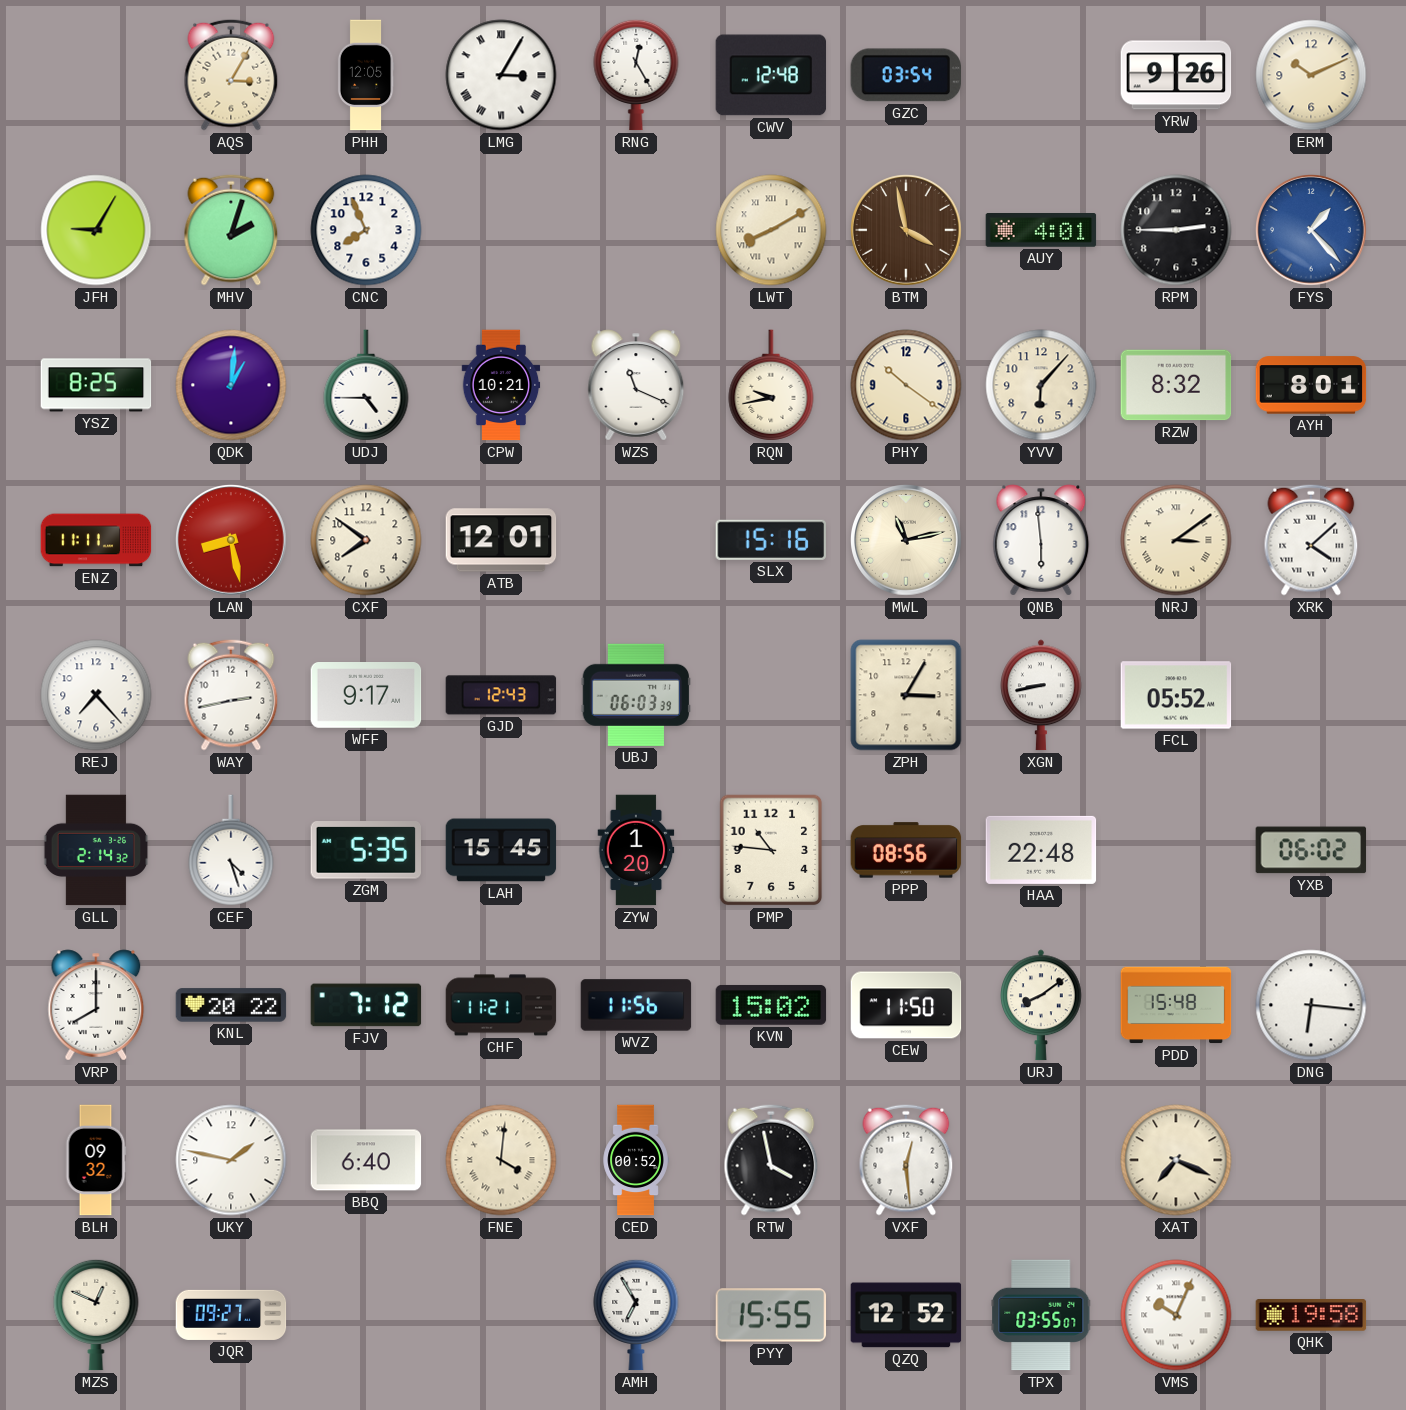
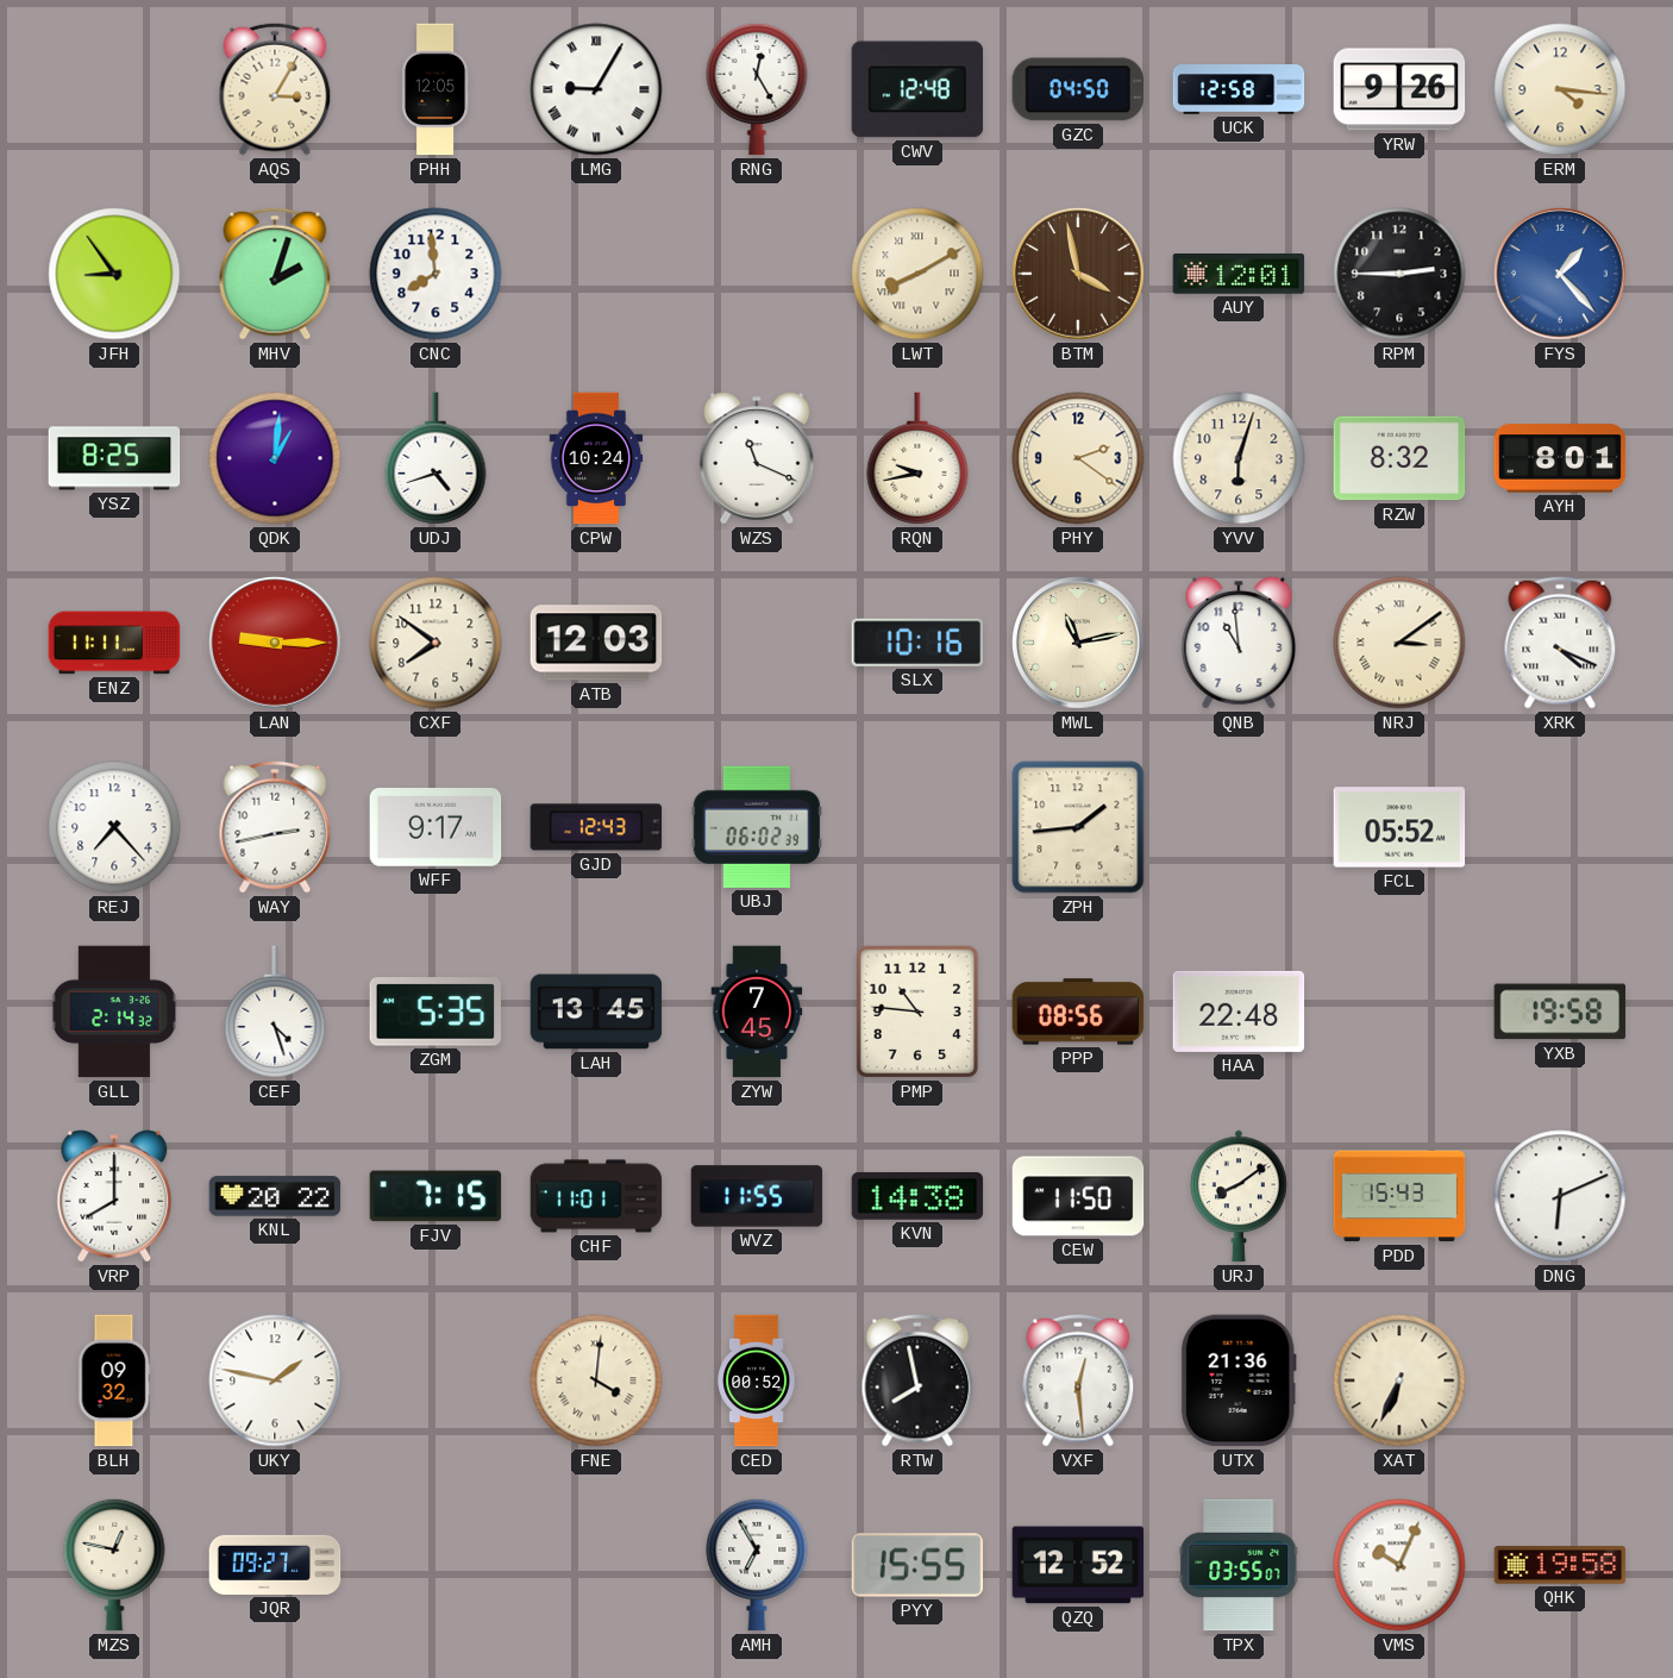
LMG: 3:05 -> 9:05 (596, 89)
GZC: 03:54 -> 04:50 (1078, 89)
UCK: none -> 12:58 (1239, 89)
ERM: 10:11 -> 4:16 (1560, 89)
JFH: 9:05 -> 8:54 (114, 274)
CNC: 7:56 -> 7:59 (436, 274)
AUY: 4:01 -> 12:01 (1239, 275)
UDJ: 4:45 -> 4:42 (436, 458)
CPW: 10:21 -> 10:24 (596, 458)
PHY: 10:21 -> 2:21 (1078, 458)
YVV: 6:07 -> 6:03 (1239, 458)
LAN: 8:28 -> 9:15 (276, 644)
ATB: 12:01 -> 12:03 (596, 643)
SLX: 15:16 -> 10:16 (916, 643)
QNB: 5:59 -> 10:59 (1239, 643)
XRK: 4:08 -> 4:19 (1560, 643)
UBJ: 06:03 -> 06:02 (757, 827)
ZPH: 3:05 -> 1:44 (1078, 827)
XGN: 8:43 -> none (1042, 695)
LAH: 15:45 -> 13:45 (596, 1012)
ZYW: 1:20 -> 7:45 (757, 1012)
YXB: 06:02 -> 19:58 (1560, 1012)
FJV: 7:12 -> 7:15 (436, 1196)
CHF: 11:21 -> 11:01 (596, 1196)
WVZ: 11:56 -> 11:55 (757, 1196)
KVN: 15:02 -> 14:38 (917, 1196)
PDD: 15:48 -> 15:43 (1399, 1196)
DNG: 6:16 -> 6:11 (1560, 1196)
BBQ: 6:40 -> none (366, 1160)
RTW: 3:58 -> 7:58 (917, 1380)
UTX: none -> 21:36 (1239, 1380)
XAT: 7:19 -> 6:34 (1399, 1380)
MZS: 12:49 -> 12:47 (114, 1565)
